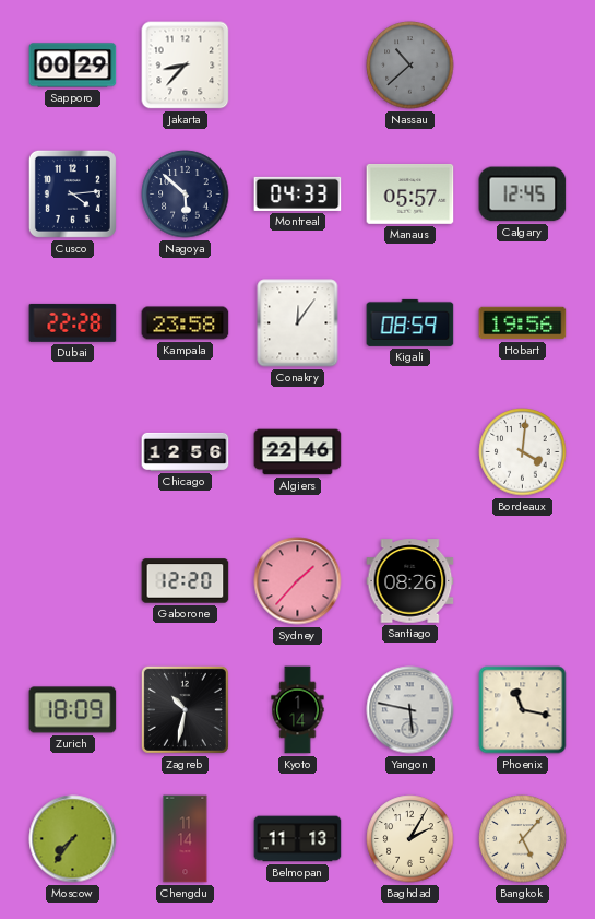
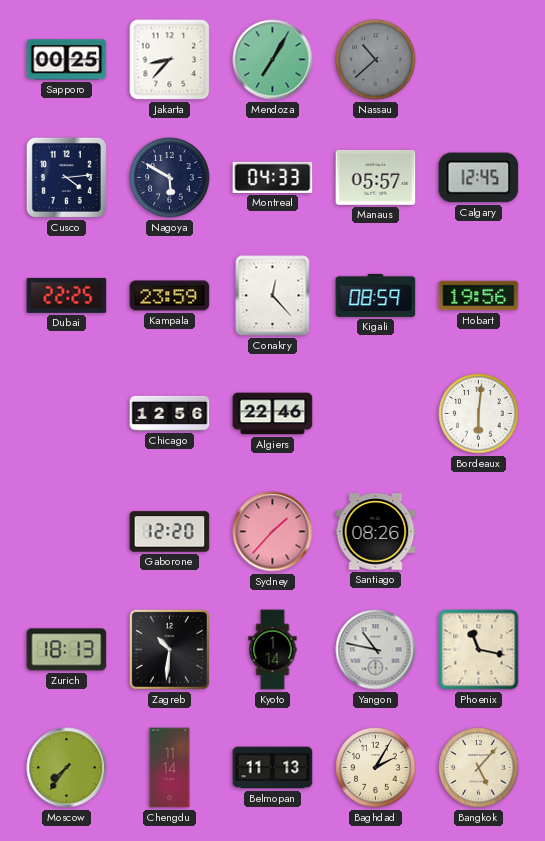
Sapporo: 00:29 -> 00:25 (67, 60)
Mendoza: none -> 7:05 (273, 60)
Nagoya: 5:52 -> 5:50 (170, 178)
Dubai: 22:28 -> 22:25 (67, 295)
Kampala: 23:58 -> 23:59 (170, 296)
Conakry: 12:06 -> 12:23 (273, 296)
Bordeaux: 4:01 -> 6:01 (479, 414)
Zurich: 18:09 -> 18:13 (67, 650)
Zagreb: 10:32 -> 10:31 (169, 649)
Yangon: 5:47 -> 10:47 (376, 650)
